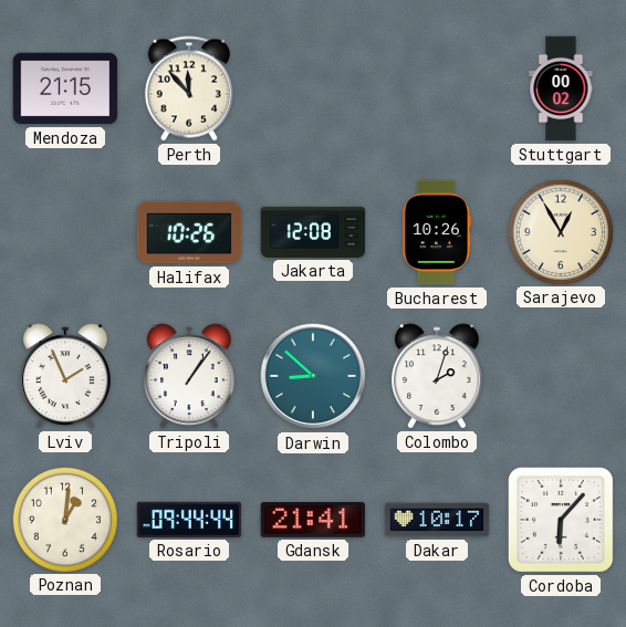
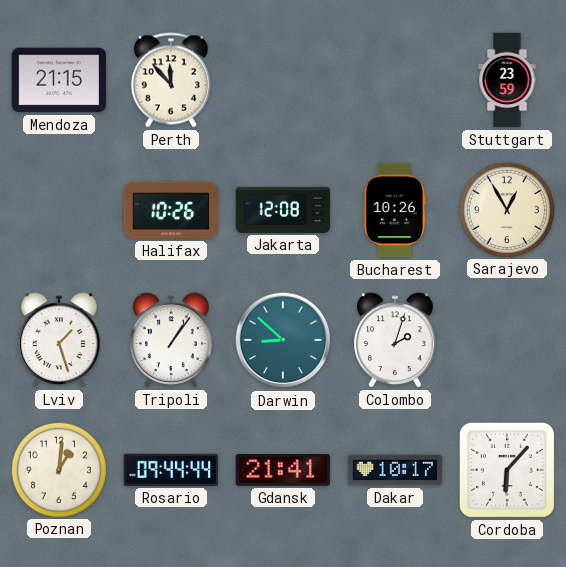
Stuttgart: 00:02 -> 23:59 (507, 80)
Lviv: 1:56 -> 1:27 (59, 340)
